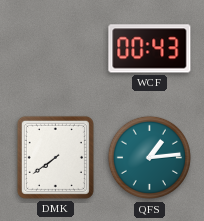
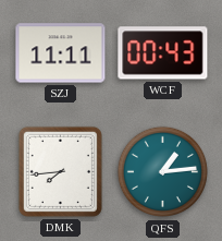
SZJ: none -> 11:11 (61, 53)
DMK: 7:39 -> 7:44 (60, 171)
